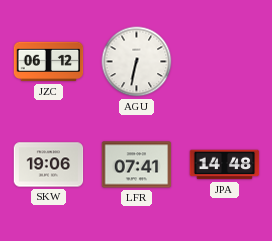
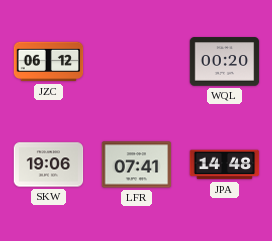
AGU: 6:32 -> none (137, 62)
WQL: none -> 00:20 (225, 62)
